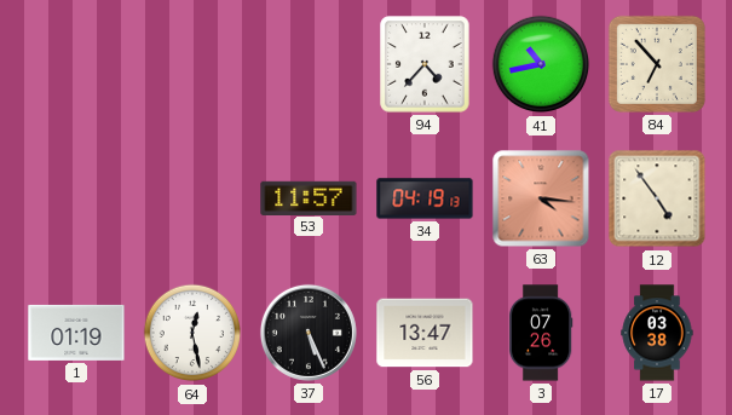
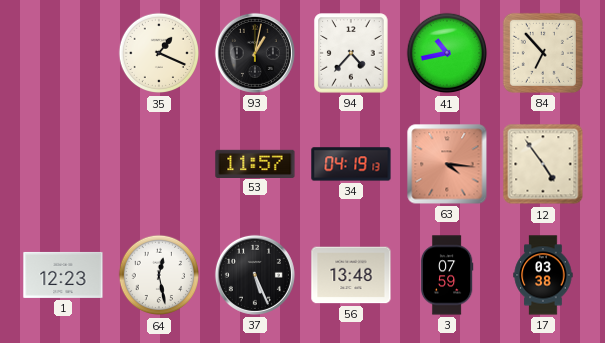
35: none -> 1:19 (159, 53)
93: none -> 1:02 (255, 53)
1: 01:19 -> 12:23 (63, 275)
56: 13:47 -> 13:48 (351, 275)
3: 07:26 -> 07:59 (447, 275)
